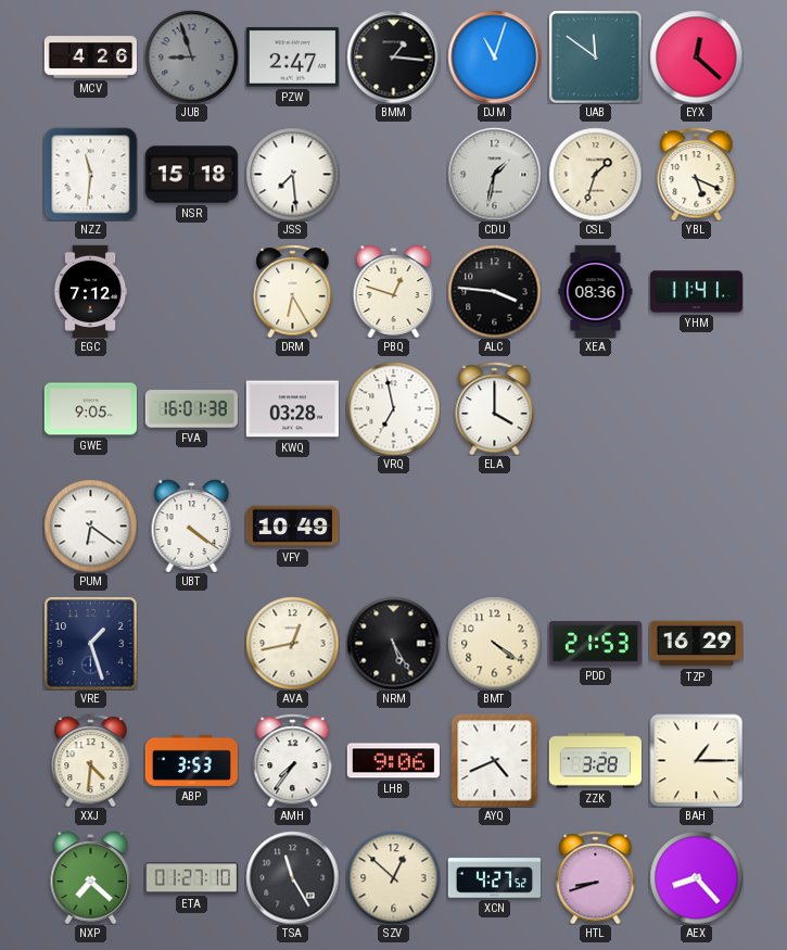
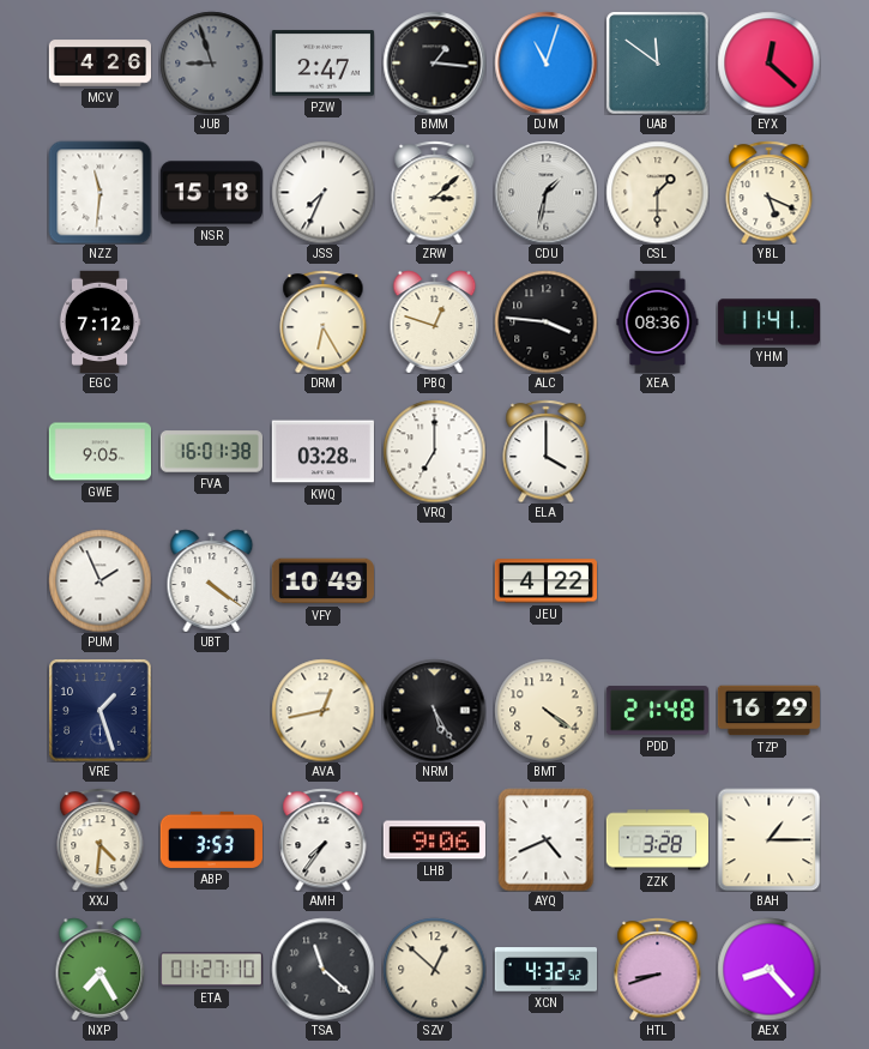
JSS: 7:29 -> 7:34 (322, 192)
ZRW: none -> 3:08 (435, 192)
CSL: 1:33 -> 1:30 (657, 192)
VRQ: 6:58 -> 7:00 (434, 451)
PUM: 6:21 -> 1:56 (99, 580)
JEU: none -> 4:22 (545, 581)
PDD: 21:53 -> 21:48 (657, 711)
NXP: 7:22 -> 7:25 (101, 969)
TSA: 11:25 -> 11:22 (322, 969)
XCN: 4:27 -> 4:32 (545, 970)
